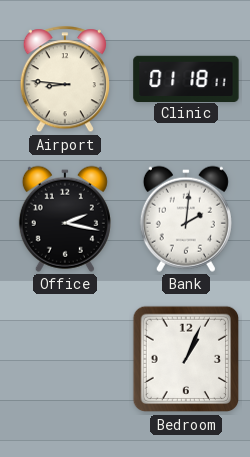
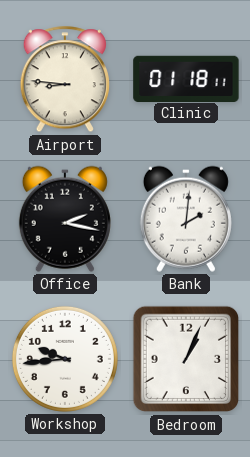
Workshop: none -> 9:44 (65, 359)
